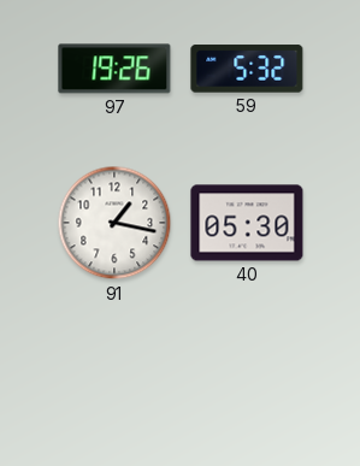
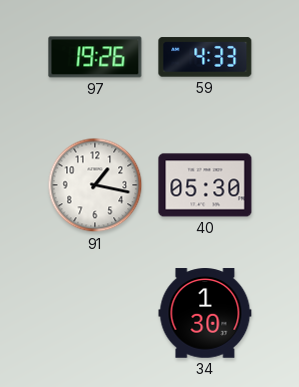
59: 5:32 -> 4:33 (205, 57)
34: none -> 1:30 (205, 313)
